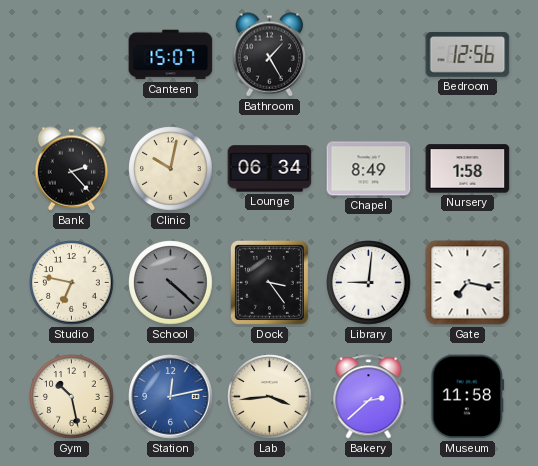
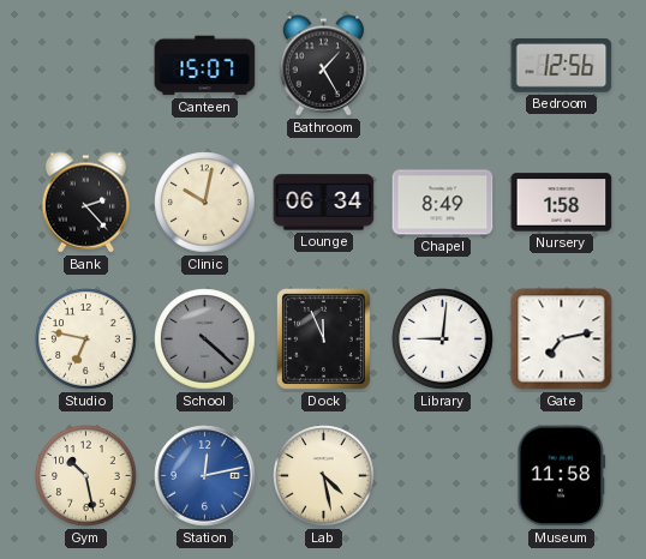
Dock: 3:24 -> 11:56 (323, 338)
Gate: 7:17 -> 7:13 (562, 339)
Lab: 3:44 -> 4:28 (324, 476)
Bakery: 2:38 -> none (369, 397)
